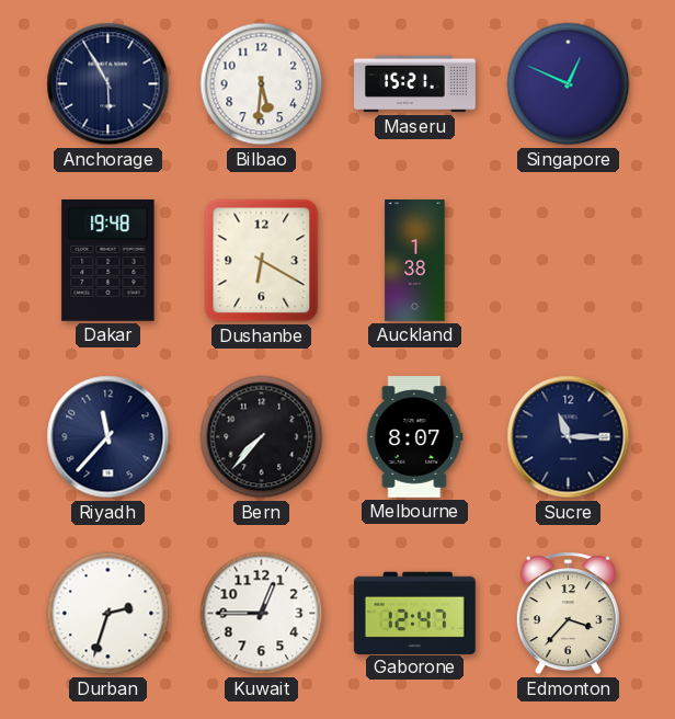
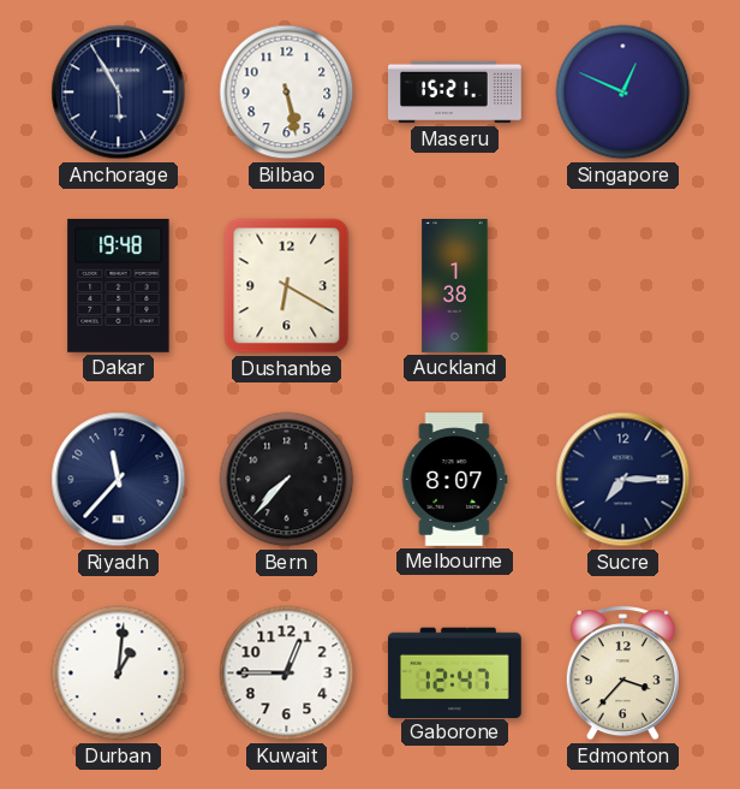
Bilbao: 5:31 -> 5:28 (287, 93)
Sucre: 11:15 -> 7:15 (623, 480)
Durban: 2:33 -> 1:01 (119, 674)
